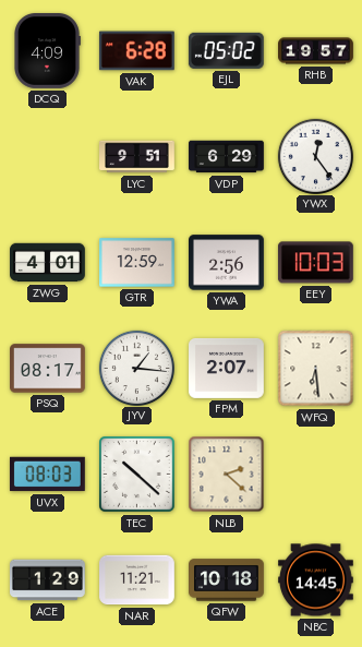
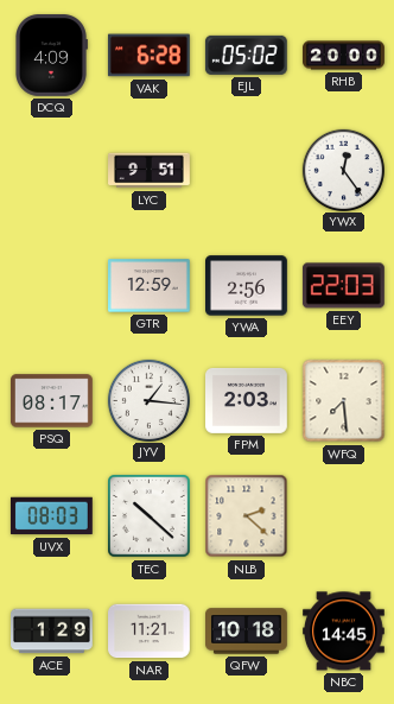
RHB: 19:57 -> 20:00 (344, 56)
VDP: 6:29 -> none (227, 157)
ZWG: 4:01 -> none (48, 263)
EEY: 10:03 -> 22:03 (343, 286)
FPM: 2:07 -> 2:03 (247, 400)
WFQ: 6:29 -> 7:29 (344, 401)
